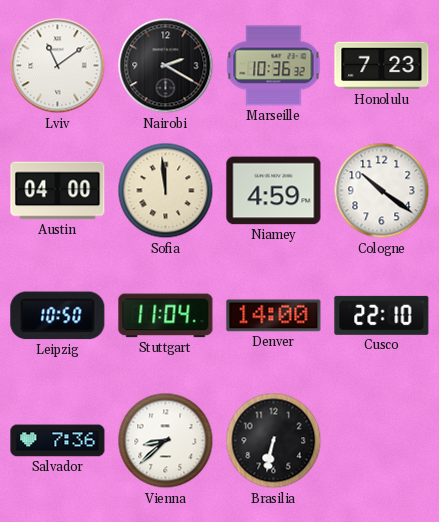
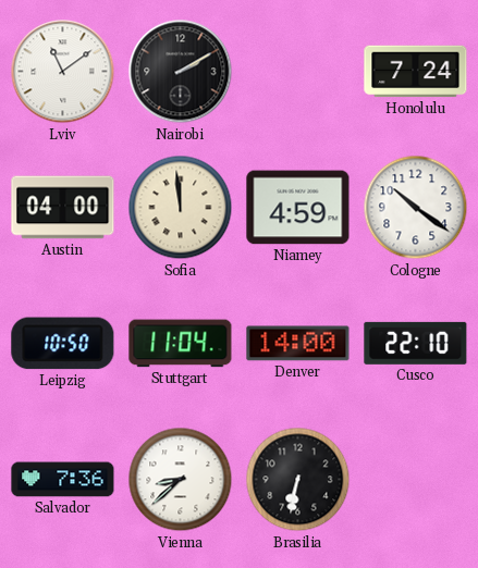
Nairobi: 2:20 -> 2:10 (181, 72)
Marseille: 10:36 -> none (274, 66)
Honolulu: 7:23 -> 7:24 (416, 72)
